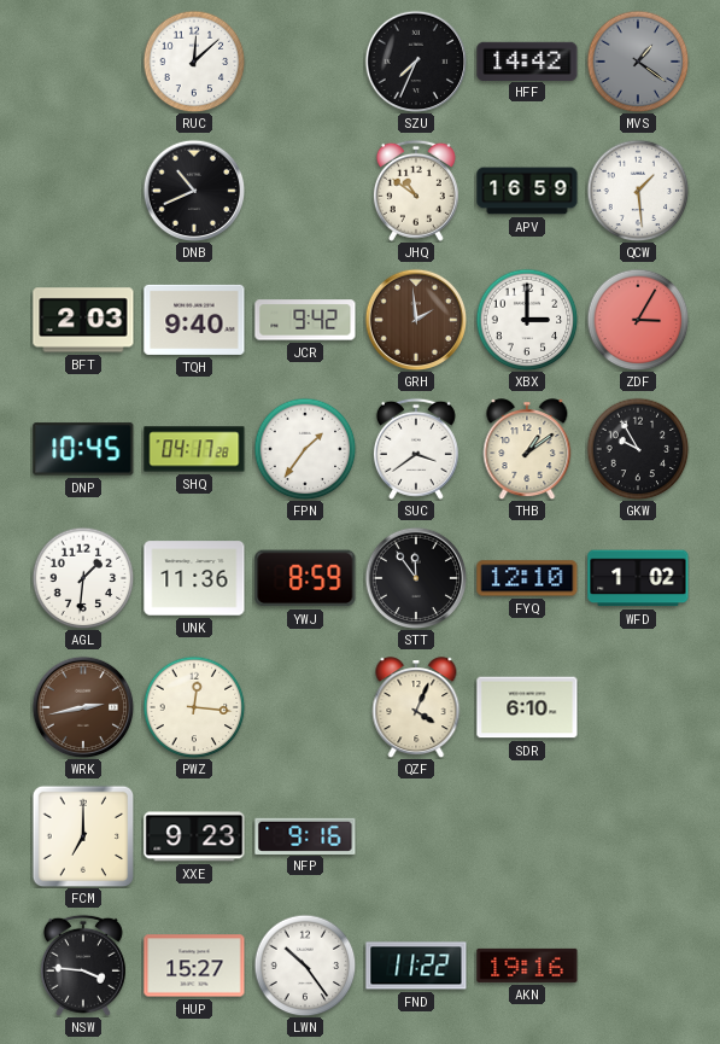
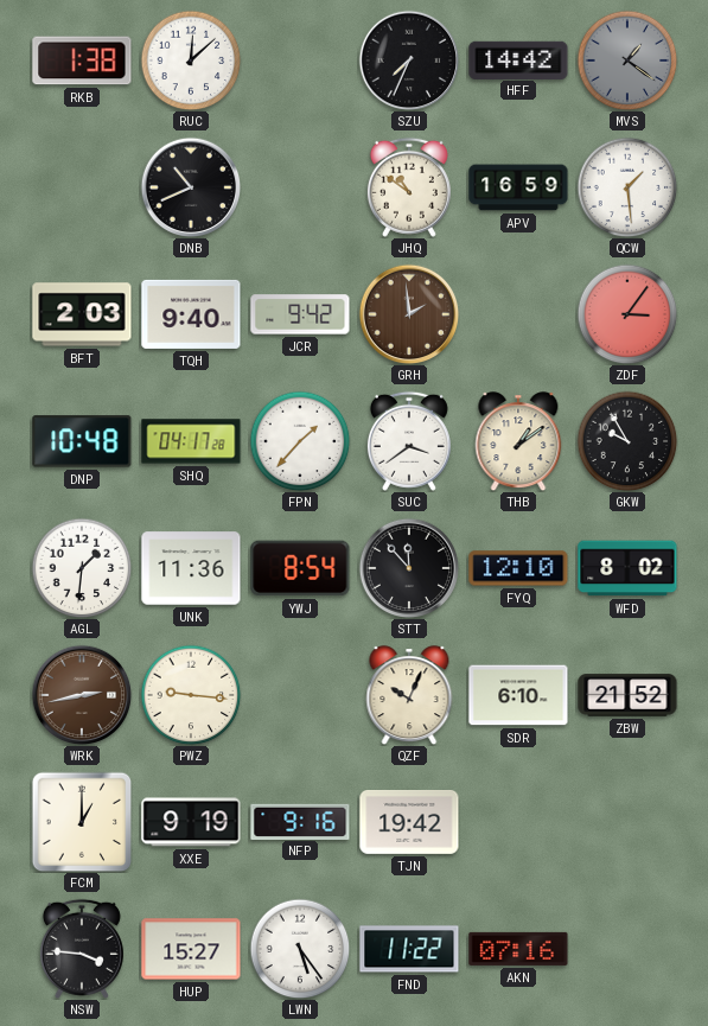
RKB: none -> 1:38 (82, 60)
XBX: 3:00 -> none (527, 320)
ZDF: 3:05 -> 3:06 (627, 314)
DNP: 10:45 -> 10:48 (82, 441)
FPN: 1:36 -> 1:37 (300, 441)
YWJ: 8:59 -> 8:54 (300, 568)
STT: 11:54 -> 11:53 (409, 568)
WFD: 1:02 -> 8:02 (627, 568)
PWZ: 12:16 -> 9:16 (191, 695)
QZF: 4:04 -> 10:04 (409, 695)
ZBW: none -> 21:52 (627, 695)
FCM: 7:00 -> 1:00 (82, 822)
XXE: 9:23 -> 9:19 (191, 822)
TJN: none -> 19:42 (409, 823)
LWN: 10:24 -> 5:24 (300, 949)
AKN: 19:16 -> 07:16 (518, 949)
